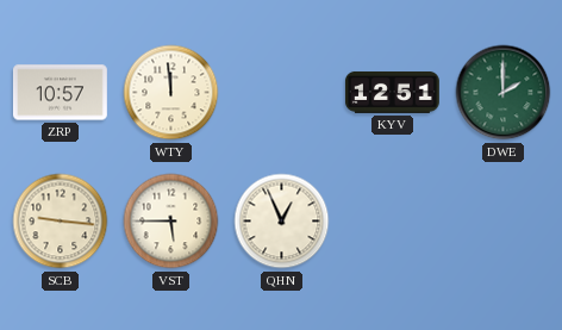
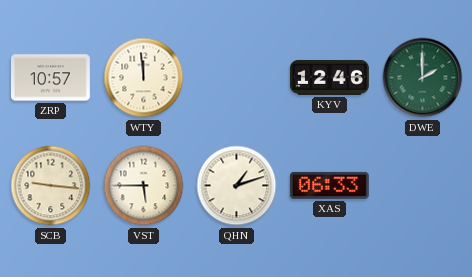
KYV: 12:51 -> 12:46 (329, 77)
QHN: 12:56 -> 1:12 (237, 186)
XAS: none -> 06:33 (329, 185)
